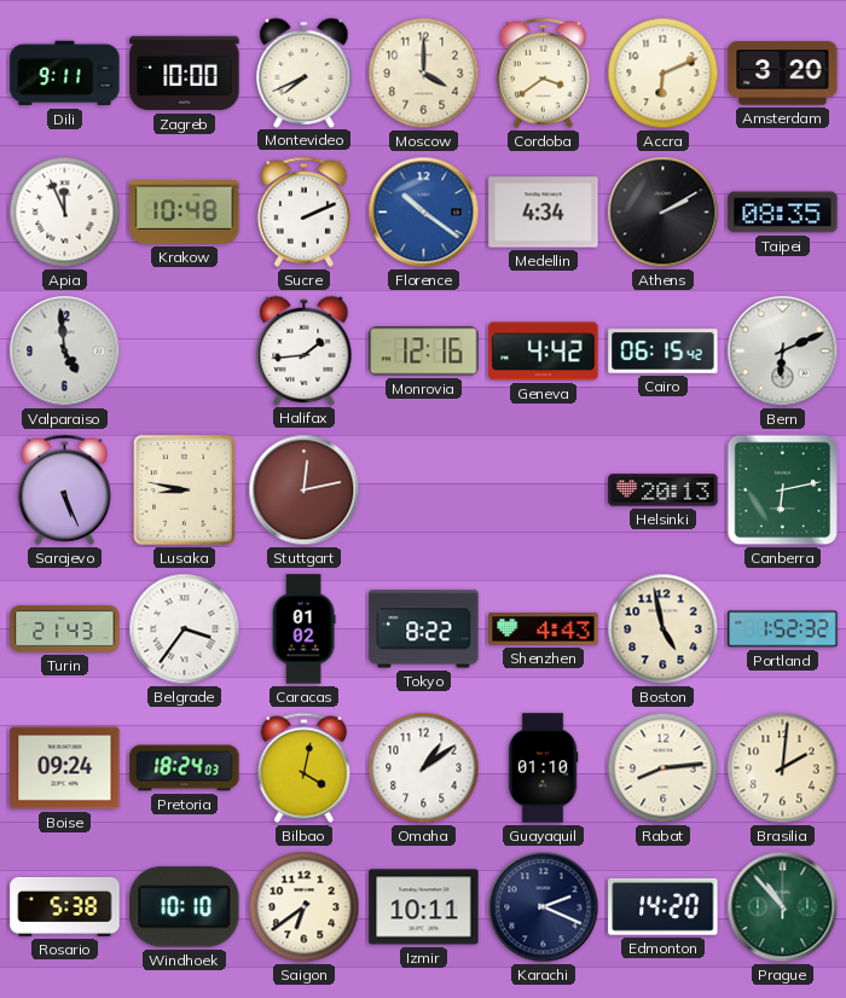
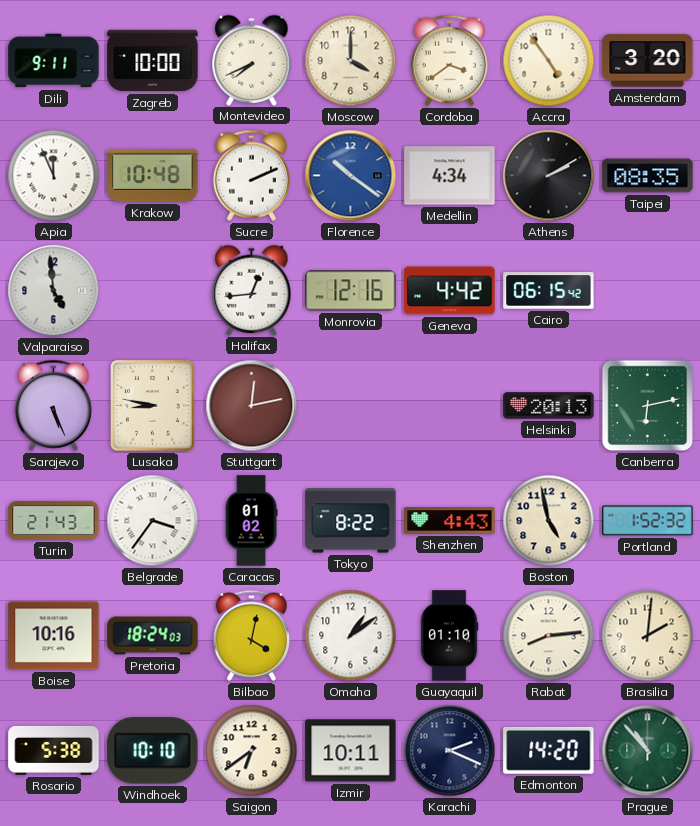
Accra: 6:11 -> 4:54 (549, 61)
Halifax: 1:44 -> 12:44 (252, 290)
Bern: 6:11 -> none (783, 352)
Boise: 09:24 -> 10:16 (54, 636)
